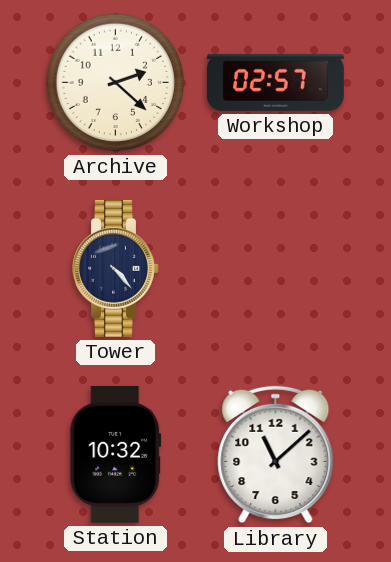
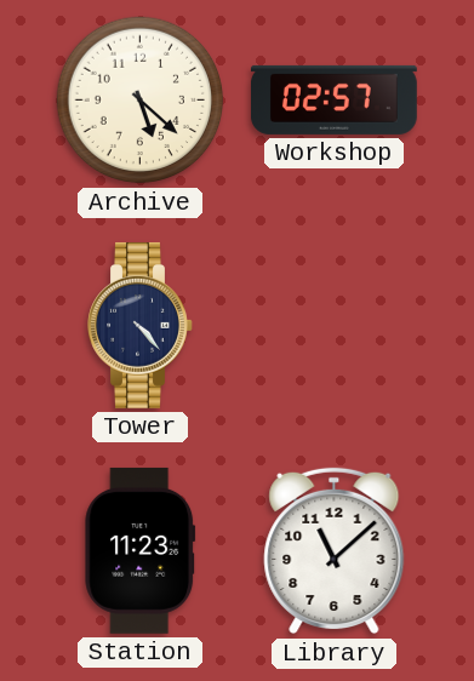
Archive: 2:22 -> 5:22 (141, 101)
Station: 10:32 -> 11:23 (141, 550)
